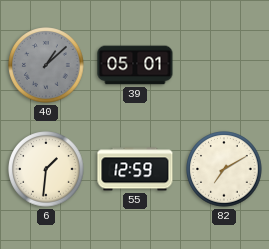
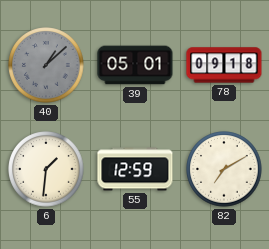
78: none -> 09:18 (224, 65)
